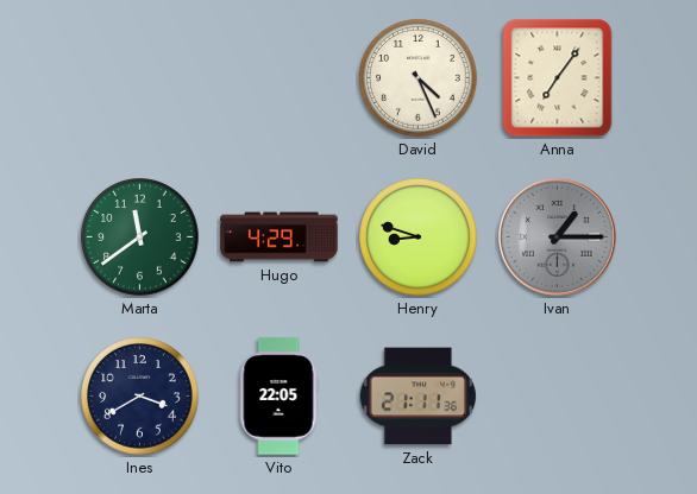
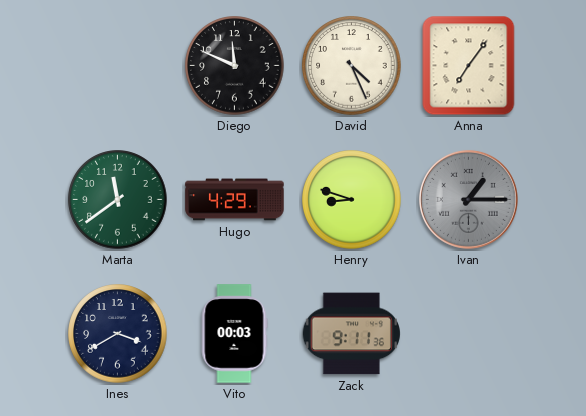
Diego: none -> 11:49 (235, 66)
Vito: 22:05 -> 00:03 (234, 334)
Zack: 21:11 -> 9:11 (351, 334)
